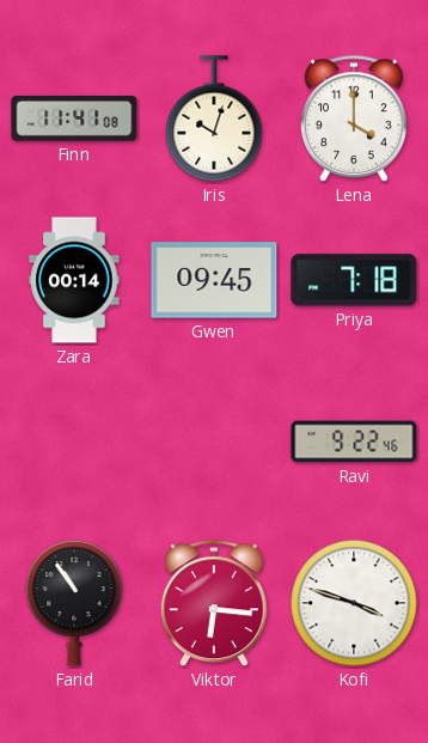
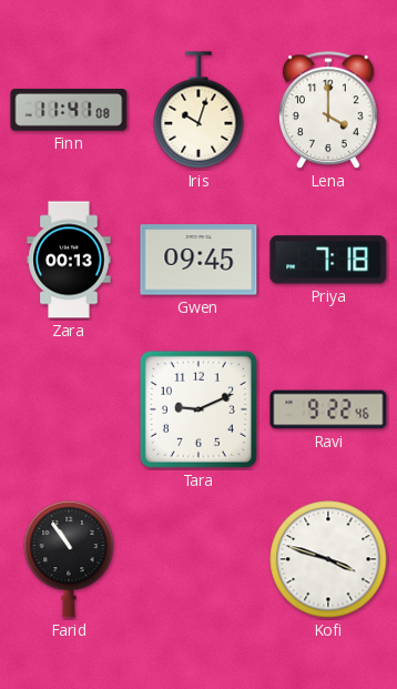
Zara: 00:14 -> 00:13 (69, 260)
Tara: none -> 9:11 (198, 409)
Viktor: 6:16 -> none (214, 604)
